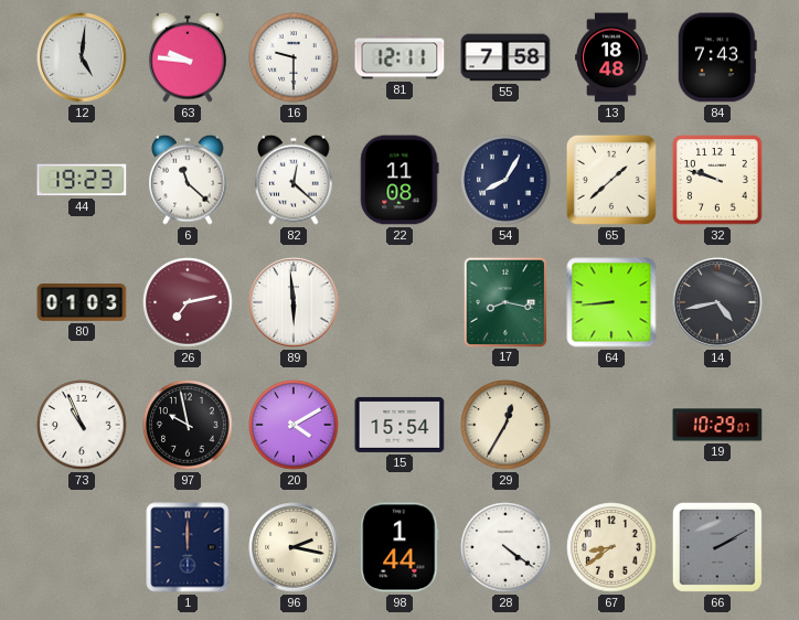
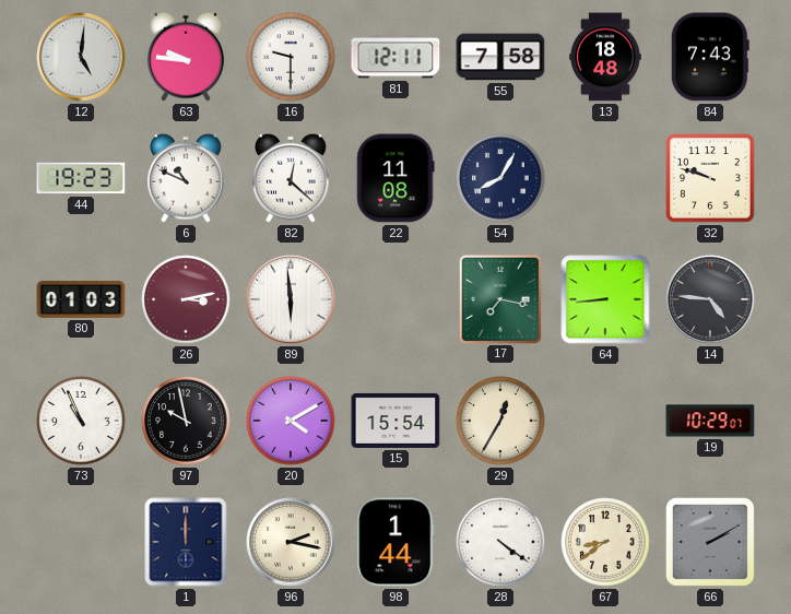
6: 11:22 -> 10:49 (187, 178)
65: 1:38 -> none (611, 180)
26: 7:13 -> 3:13 (186, 299)
17: 8:17 -> 7:17 (499, 298)
14: 4:43 -> 4:46 (710, 299)
